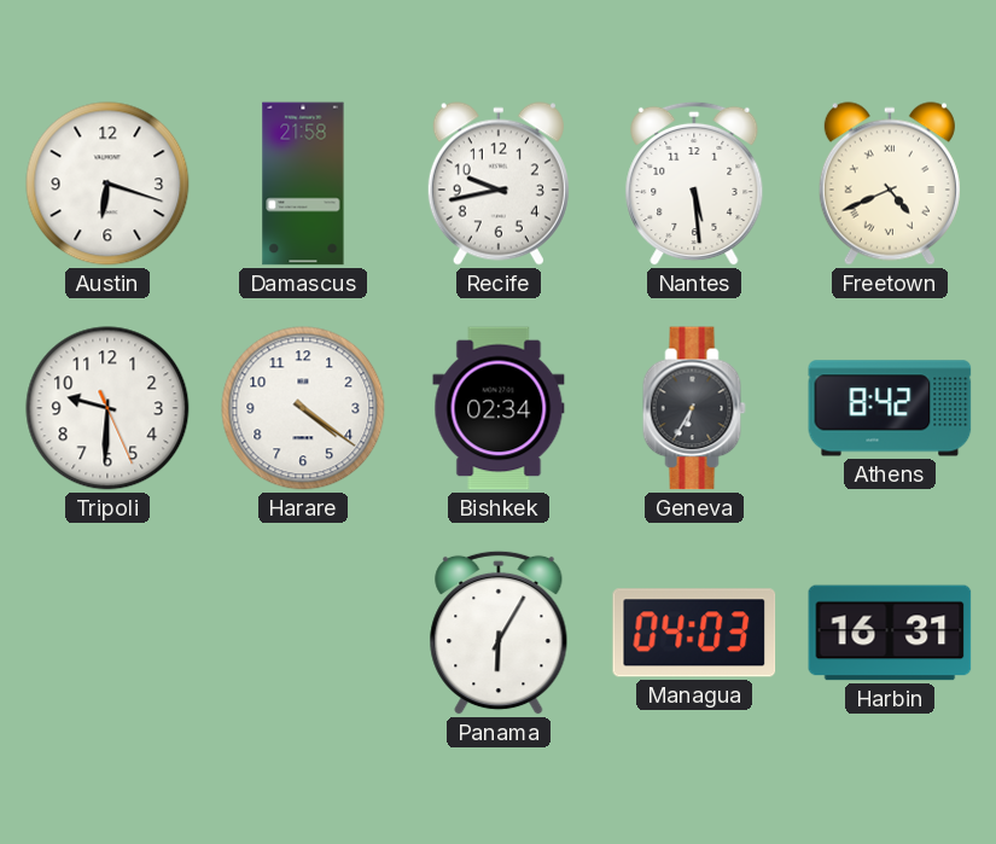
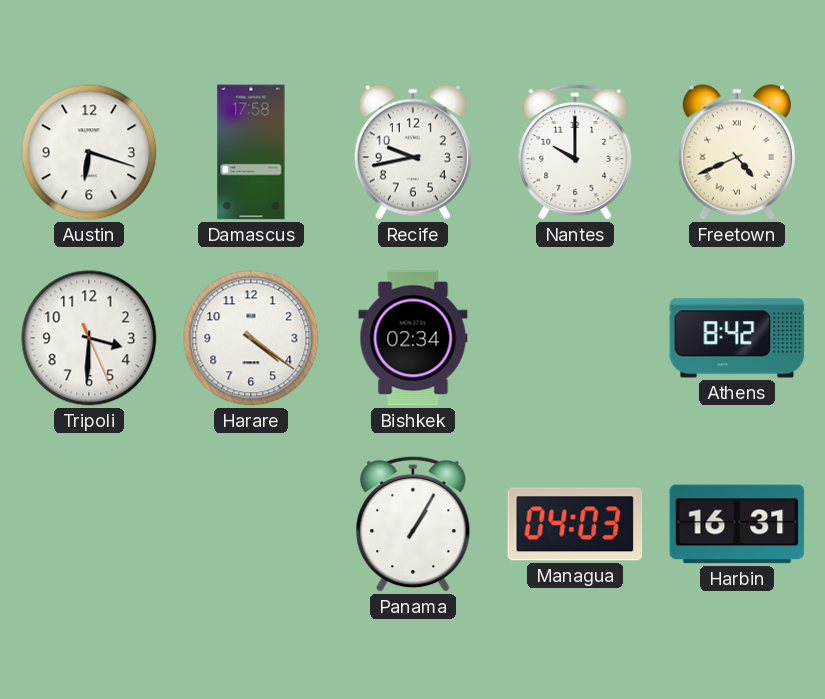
Damascus: 21:58 -> 17:58 (251, 152)
Nantes: 5:29 -> 10:00 (575, 152)
Tripoli: 9:30 -> 3:30 (89, 338)
Geneva: 6:35 -> none (694, 408)
Panama: 6:05 -> 1:05 (413, 524)
